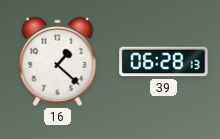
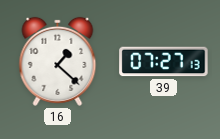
39: 06:28 -> 07:27 (164, 62)
